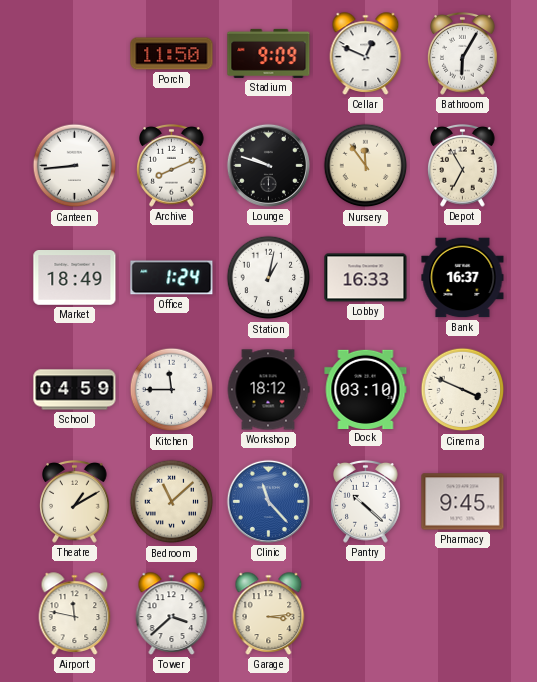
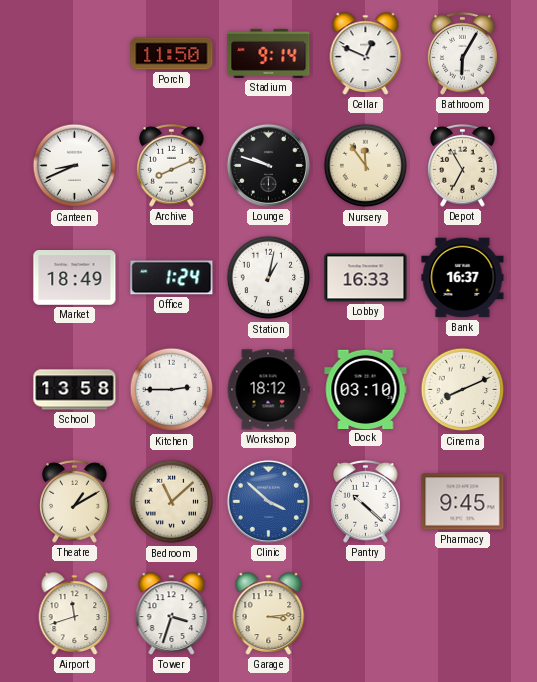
Stadium: 9:09 -> 9:14 (269, 53)
Canteen: 8:44 -> 8:41 (75, 166)
School: 04:59 -> 13:58 (75, 390)
Kitchen: 11:45 -> 2:45 (172, 390)
Cinema: 3:49 -> 8:11 (463, 390)
Clinic: 11:23 -> 3:52 (268, 501)
Airport: 11:47 -> 11:42 (75, 614)
Tower: 3:38 -> 3:33 (172, 614)
